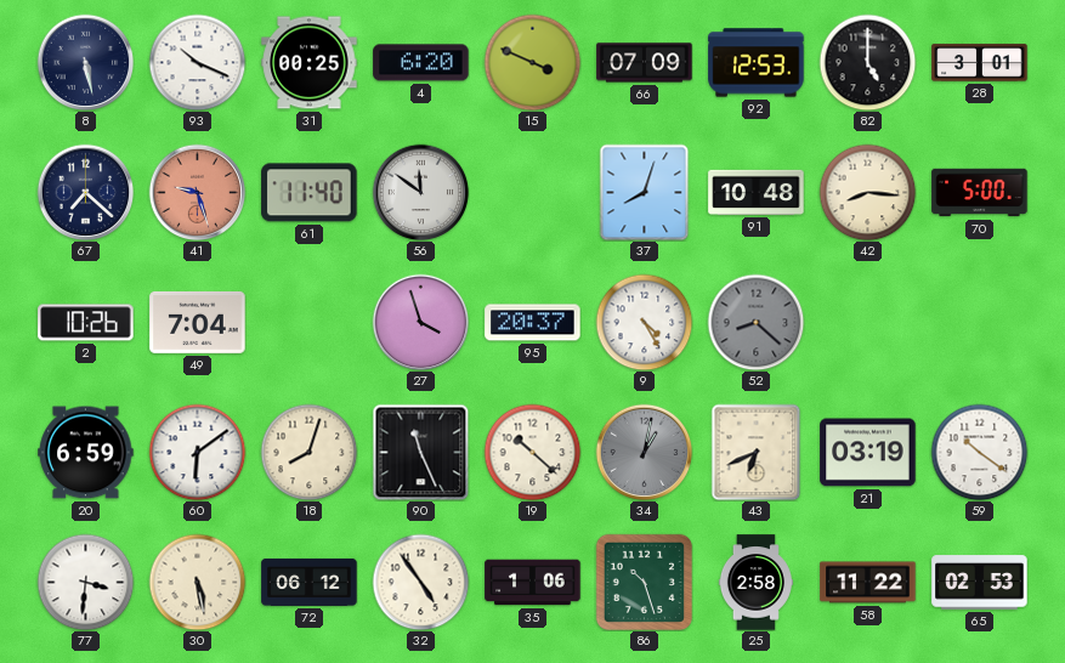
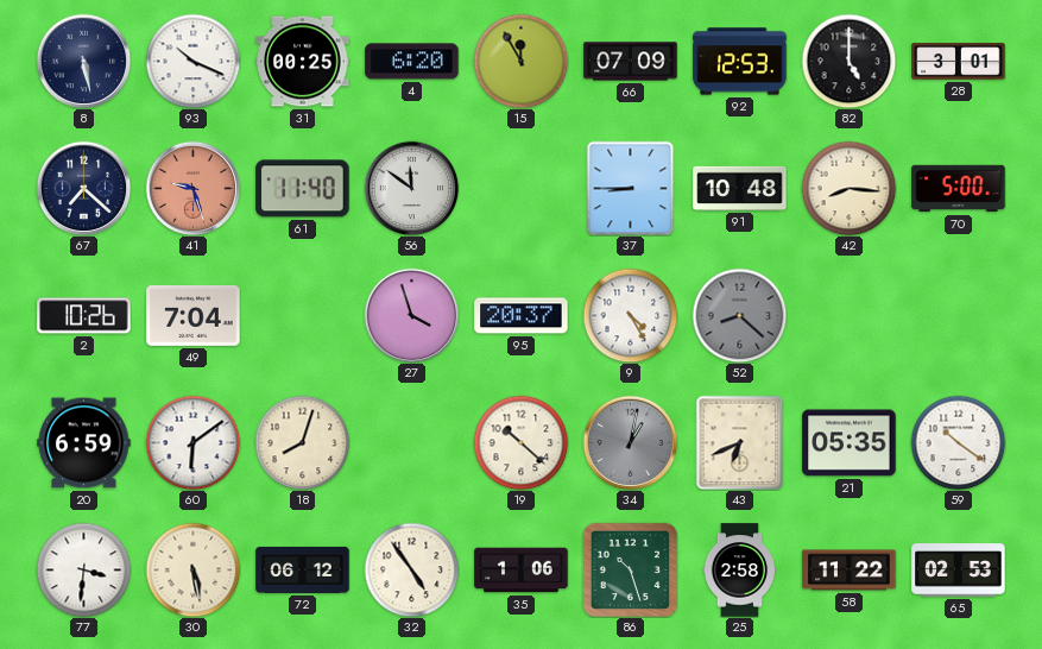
15: 3:49 -> 11:55 (520, 61)
37: 8:03 -> 8:45 (631, 188)
90: 11:26 -> none (420, 452)
21: 03:19 -> 05:35 (850, 443)
